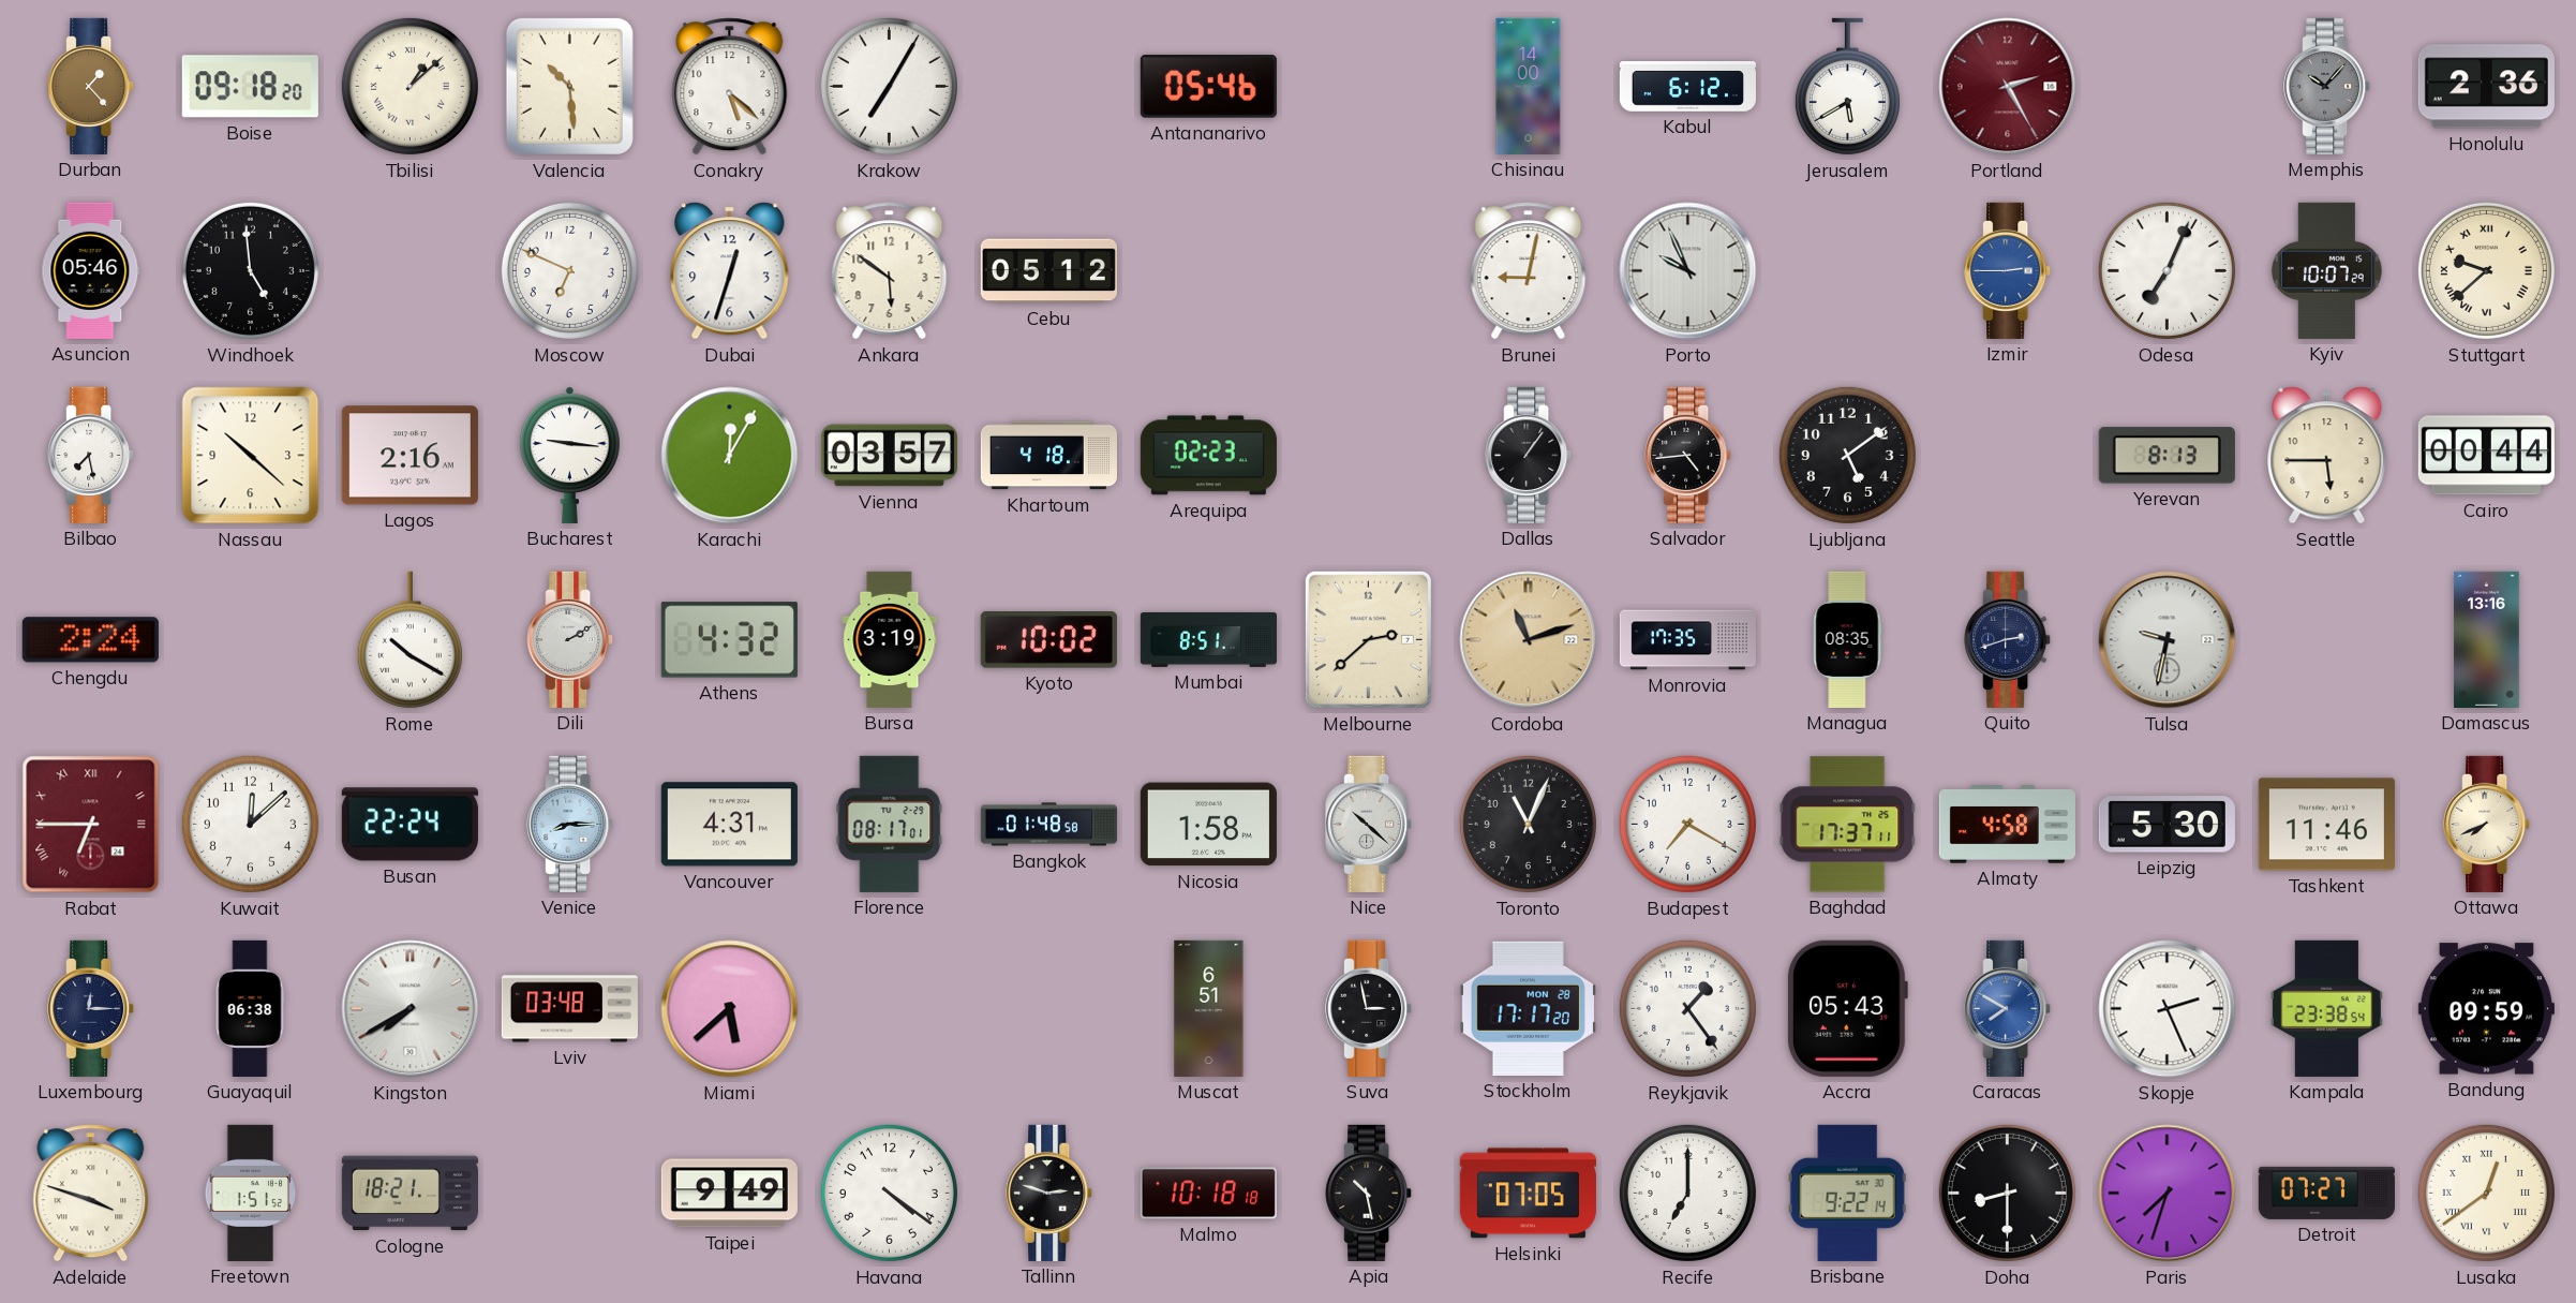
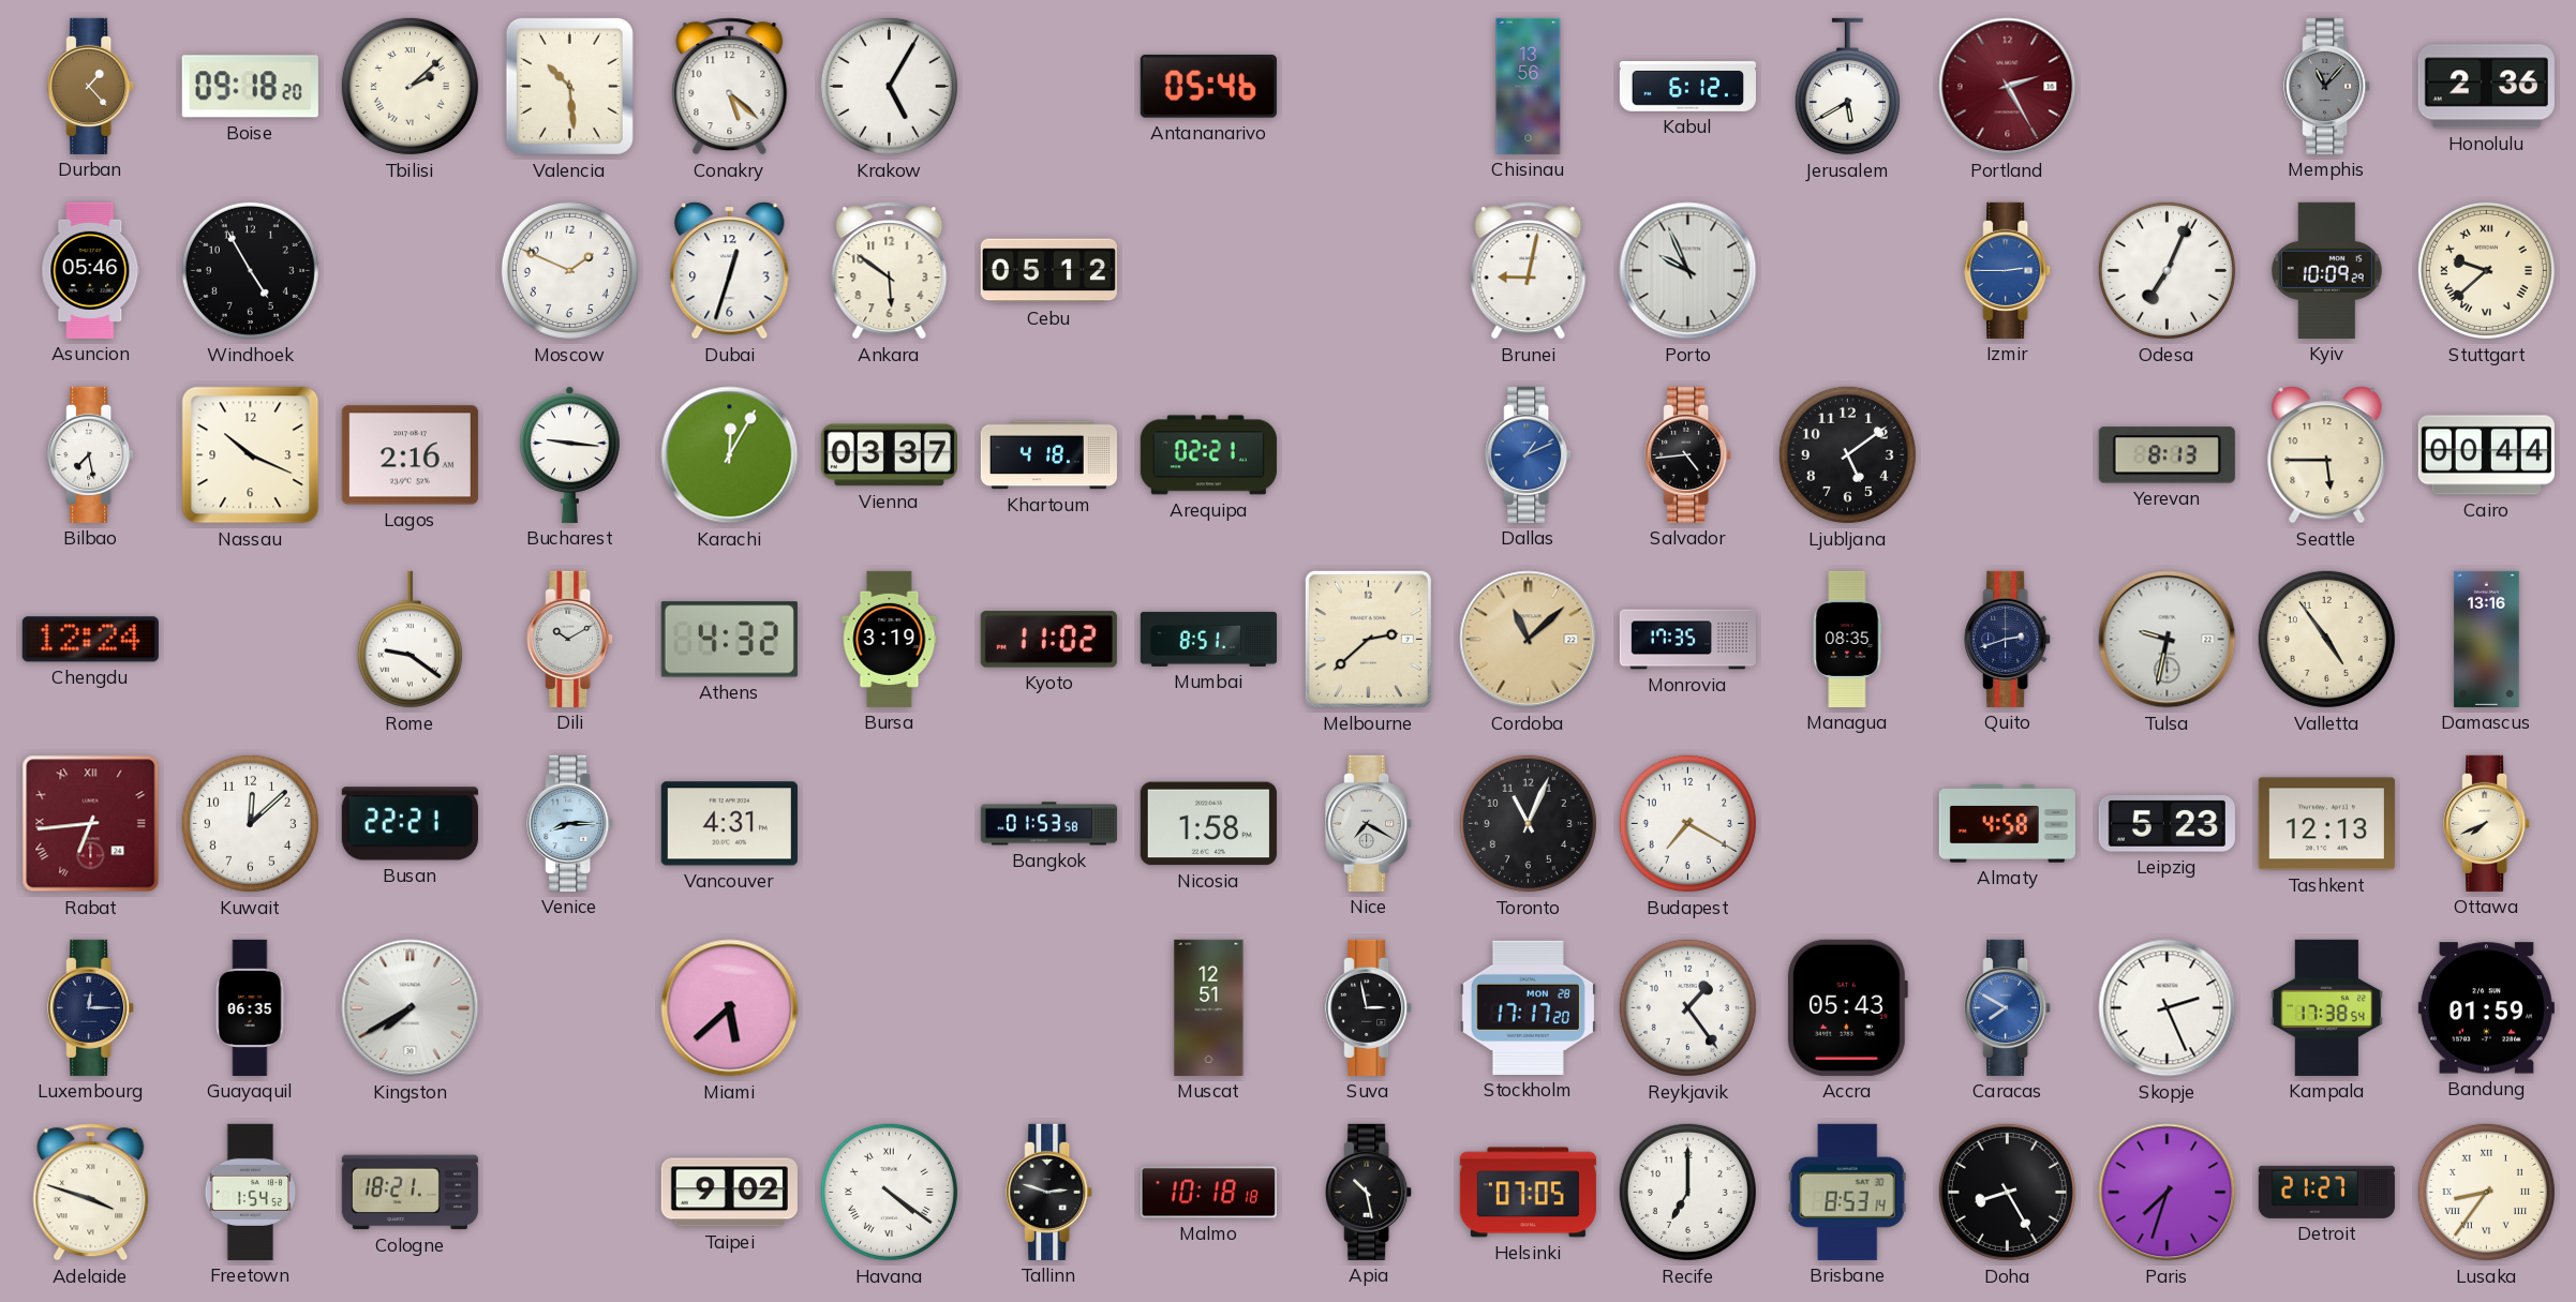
Tbilisi: 1:08 -> 2:08 (410, 86)
Krakow: 7:05 -> 5:05 (889, 86)
Chisinau: 14:00 -> 13:56 (1529, 86)
Memphis: 10:07 -> 11:07 (2327, 86)
Windhoek: 4:59 -> 4:55 (250, 270)
Moscow: 6:49 -> 1:49 (569, 270)
Kyiv: 10:07 -> 10:09 (2326, 270)
Nassau: 10:22 -> 10:19 (251, 455)
Vienna: 03:57 -> 03:37 (889, 455)
Arequipa: 02:23 -> 02:21 (1208, 455)
Dallas: 1:06 -> 1:11 (1529, 454)
Dallas dial: black -> blue (1529, 454)
Chengdu: 2:24 -> 12:24 (90, 640)
Rome: 10:20 -> 9:21 (410, 640)
Dili: 2:10 -> 10:10 (570, 639)
Kyoto: 10:02 -> 11:02 (1048, 640)
Cordoba: 11:12 -> 11:08 (1529, 640)
Valletta: none -> 4:54 (2326, 639)
Rabat: 6:45 -> 6:44 (91, 824)
Busan: 22:24 -> 22:21 (410, 824)
Florence: 08:17 -> none (890, 824)
Bangkok: 01:48 -> 01:53 (1048, 824)
Nice: 10:22 -> 7:20 (1369, 823)
Baghdad: 17:37 -> none (1848, 825)
Leipzig: 5:30 -> 5:23 (2166, 824)
Tashkent: 11:46 -> 12:13 (2326, 824)
Guayaquil: 06:38 -> 06:35 (250, 1007)
Lviv: 03:48 -> none (569, 1009)
Muscat: 6:51 -> 12:51 (1209, 1007)
Kampala: 23:38 -> 17:38 (2326, 1007)
Bandung: 09:59 -> 01:59 (2486, 1008)
Freetown: 1:51 -> 1:54 (251, 1192)
Taipei: 9:49 -> 9:02 (729, 1193)
Havana numerals: Arabic -> Roman (889, 1192)
Brisbane: 9:22 -> 8:53 (1847, 1192)
Doha: 8:30 -> 8:25 (2007, 1192)
Detroit: 07:27 -> 21:27 (2326, 1192)
Lusaka: 12:39 -> 8:36 (2486, 1192)
